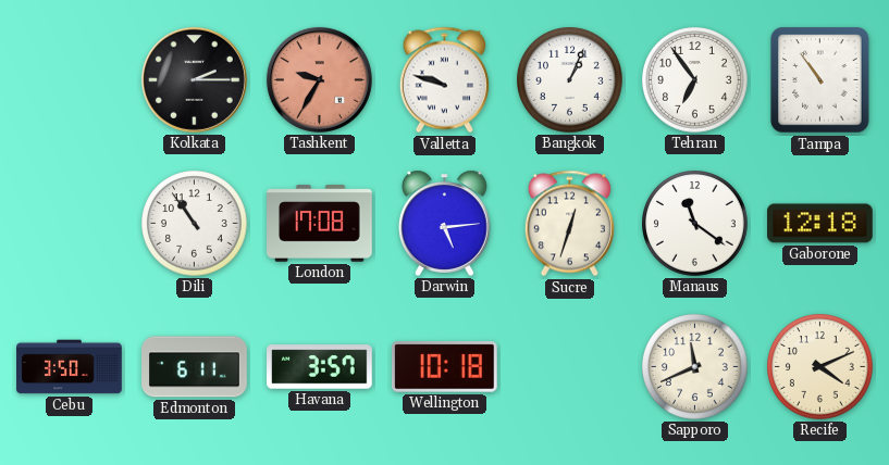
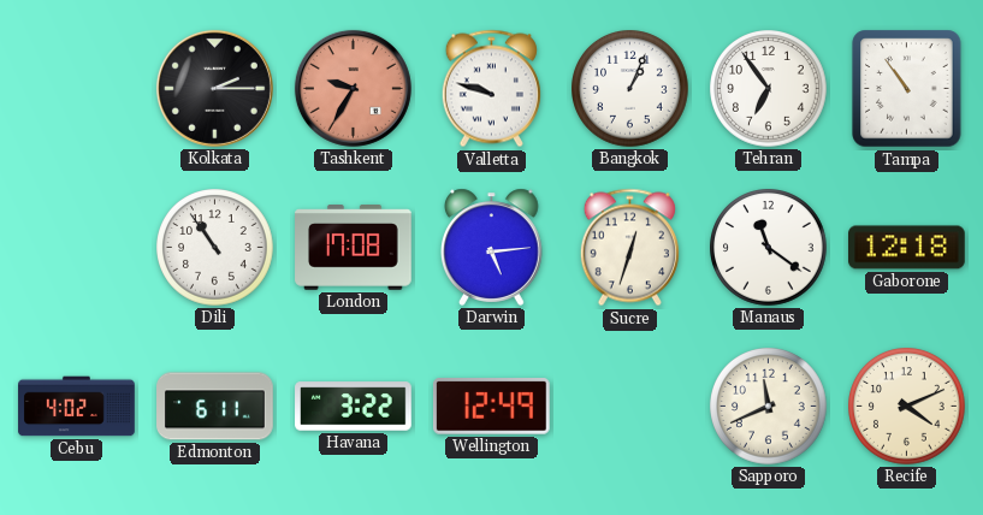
Cebu: 3:50 -> 4:02 (77, 407)
Havana: 3:57 -> 3:22 (354, 407)
Wellington: 10:18 -> 12:49 (492, 407)
